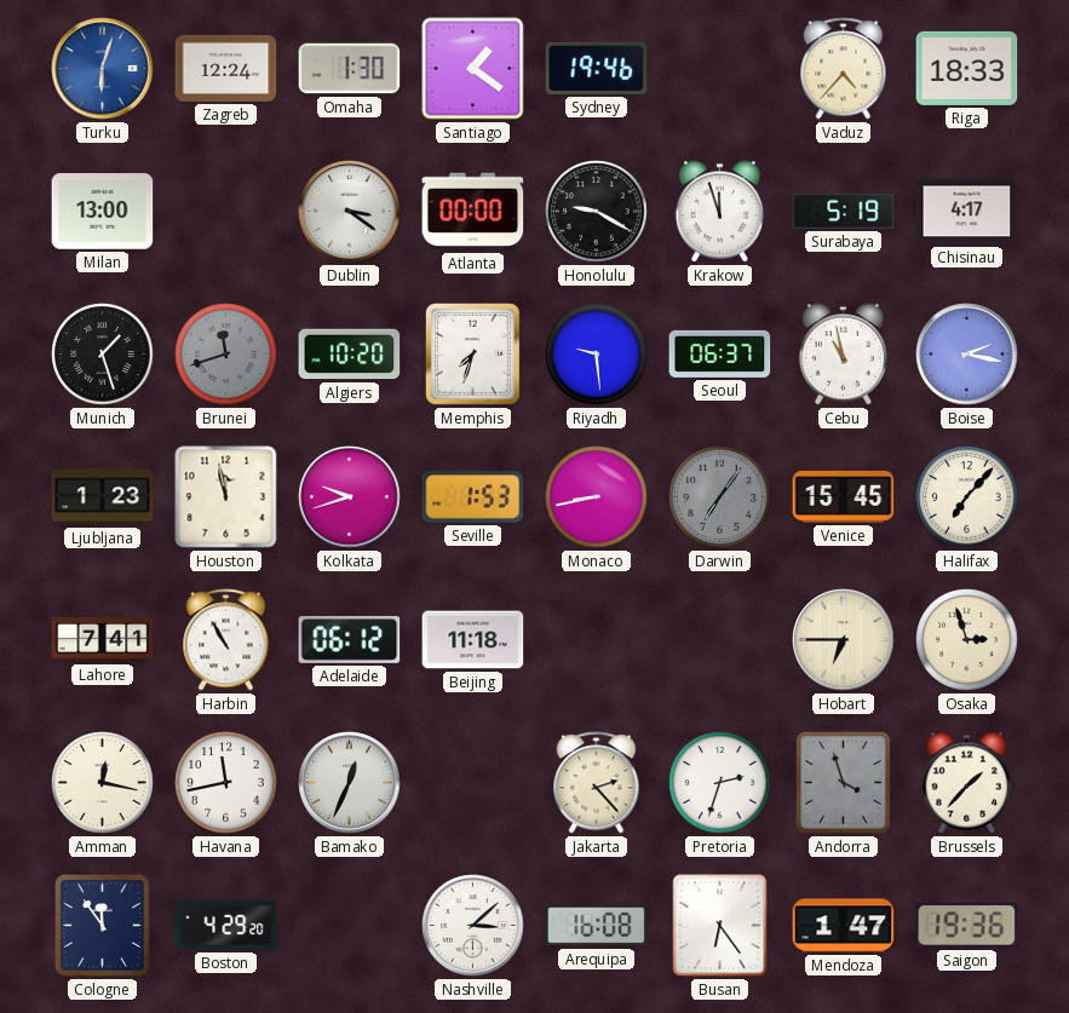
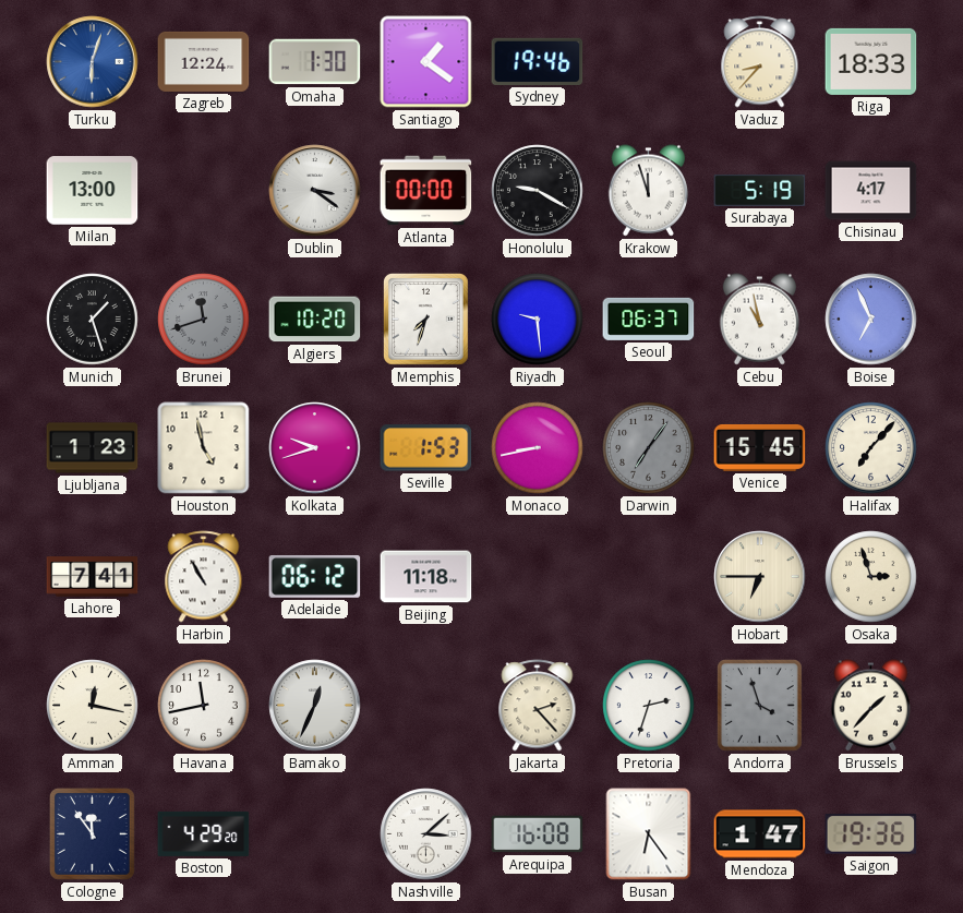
Vaduz: 4:37 -> 8:37 (760, 62)
Boise: 2:17 -> 6:56 (871, 320)
Houston: 11:58 -> 4:58 (204, 448)
